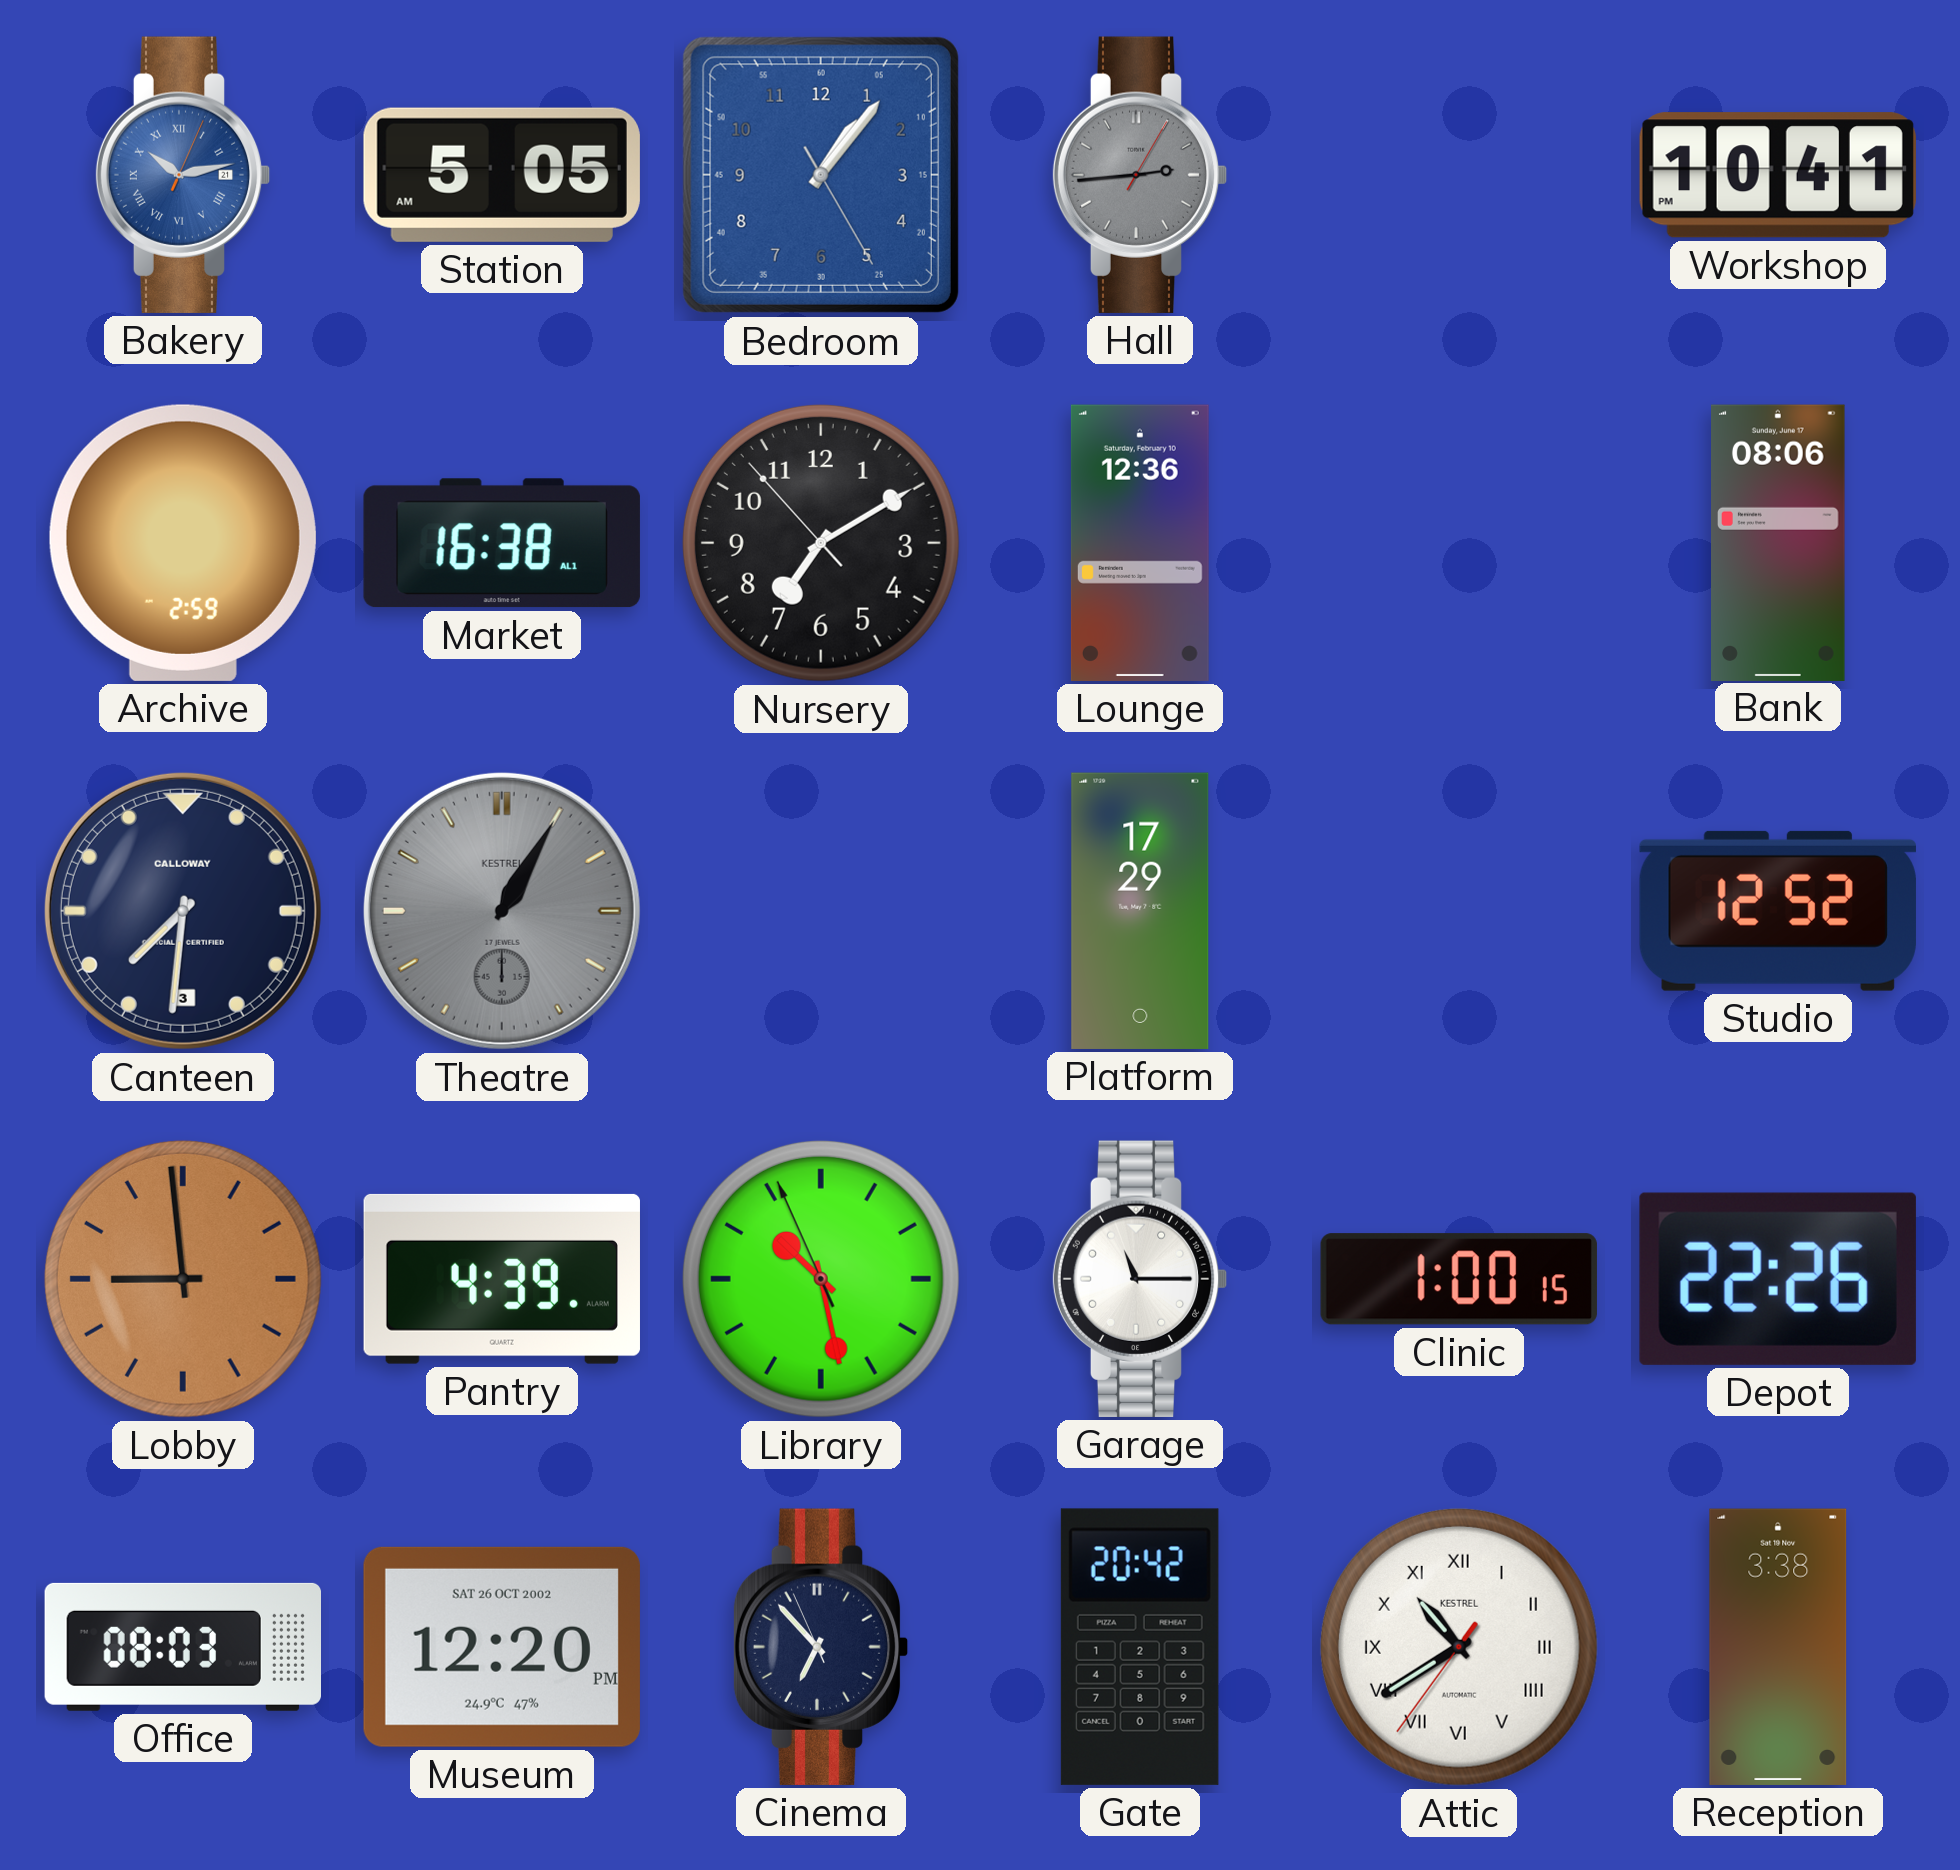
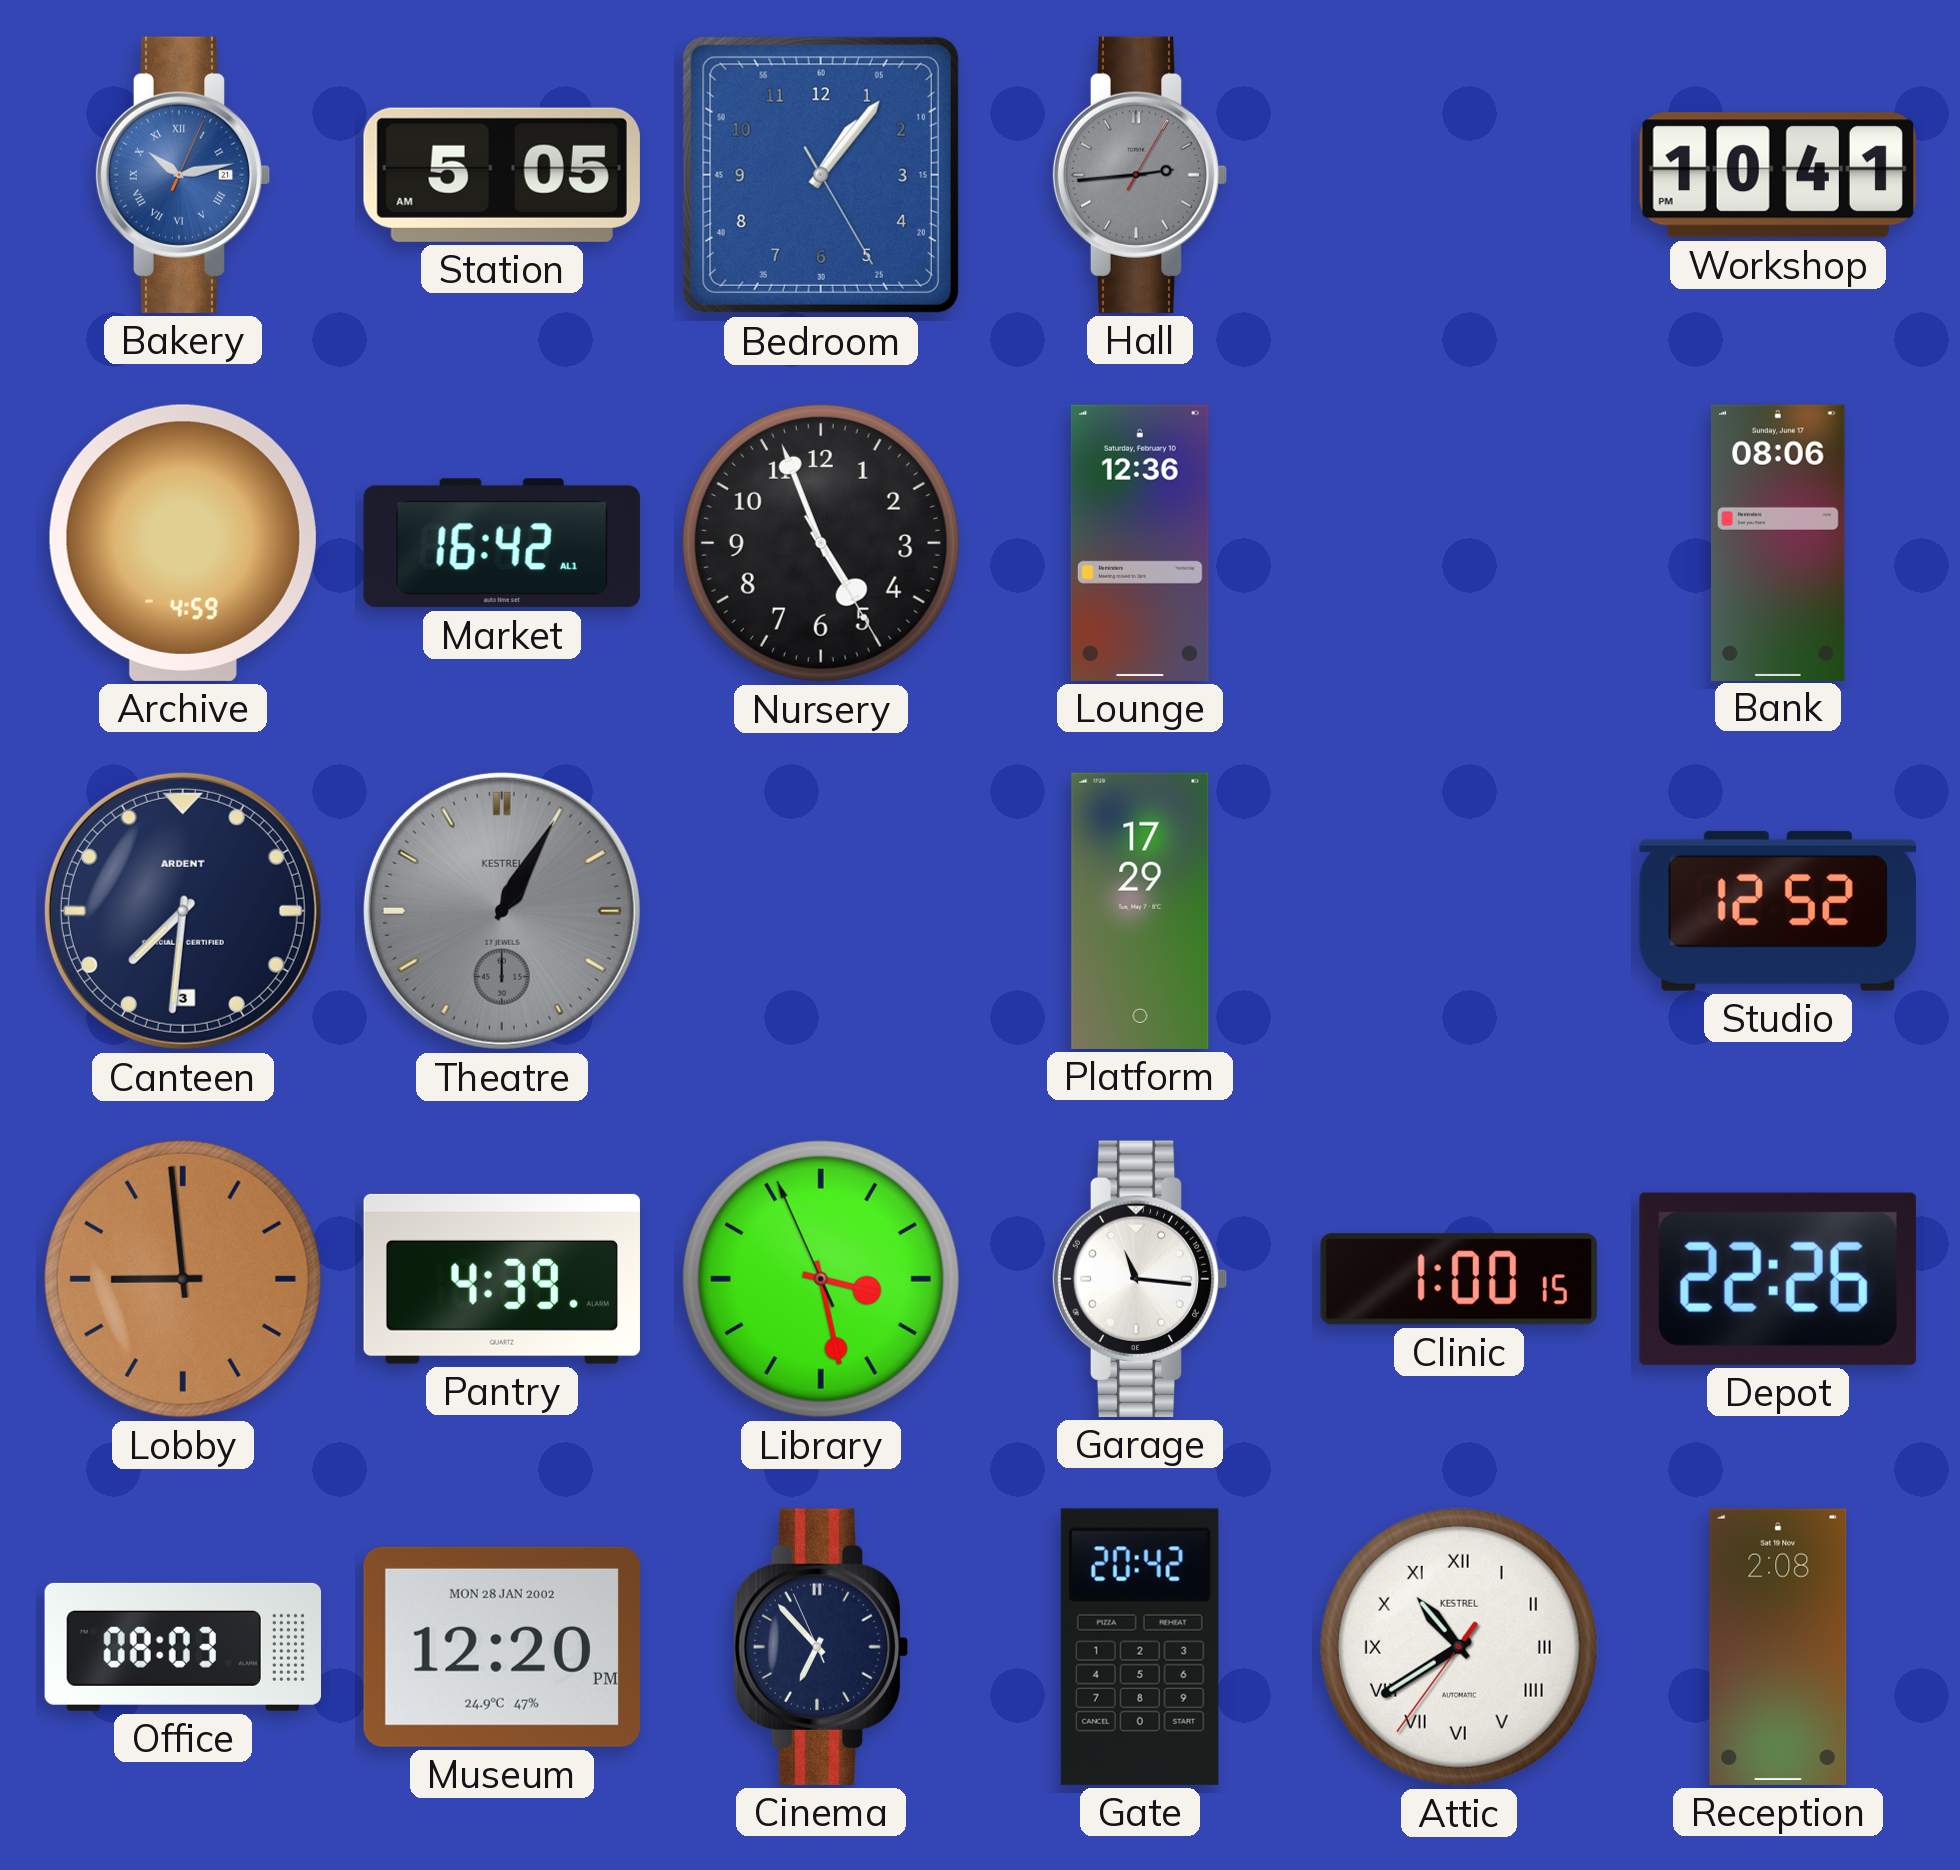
Archive: 2:59 -> 4:59 (183, 543)
Market: 16:38 -> 16:42 (502, 543)
Nursery: 7:09 -> 4:56 (821, 543)
Canteen brand: CALLOWAY -> ARDENT (183, 911)
Library: 10:27 -> 3:27 (821, 1279)
Garage: 11:15 -> 11:16 (1140, 1279)
Museum date: SAT 26 OCT 2002 -> MON 28 JAN 2002 (502, 1647)
Reception: 3:38 -> 2:08 (1778, 1647)
